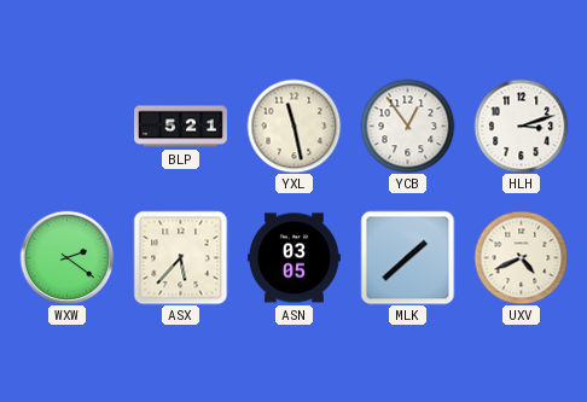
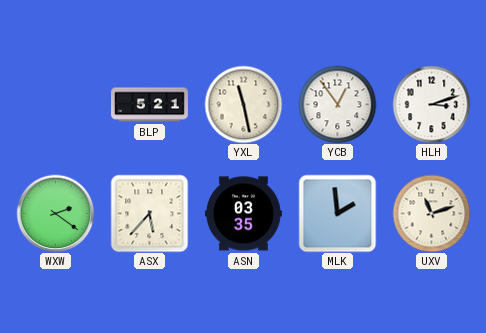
ASN: 03:05 -> 03:35 (243, 214)
MLK: 1:38 -> 1:59 (337, 213)
UXV: 4:41 -> 11:12 (431, 213)
